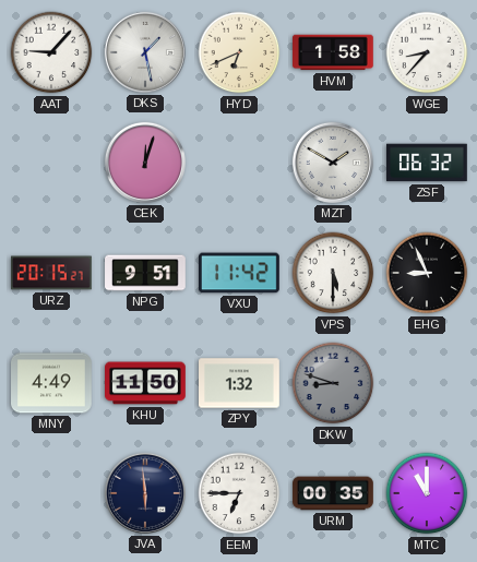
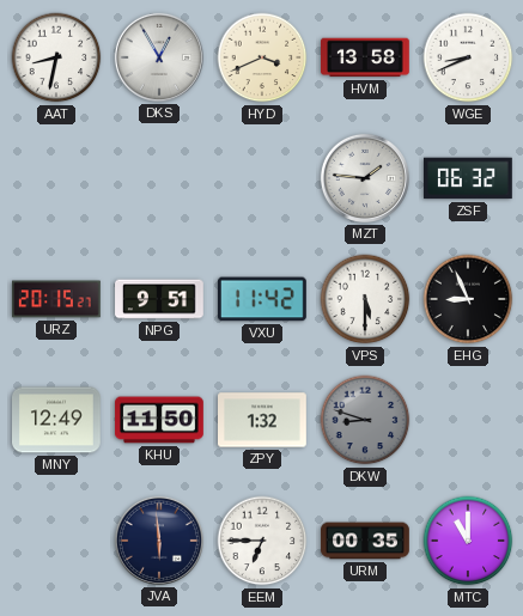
AAT: 9:07 -> 8:32 (56, 57)
DKS: 1:28 -> 12:55 (159, 57)
HYD: 6:41 -> 3:41 (262, 57)
HVM: 1:58 -> 13:58 (366, 57)
WGE: 8:37 -> 8:41 (468, 57)
CEK: 12:03 -> none (145, 163)
MZT: 1:50 -> 1:46 (365, 178)
MNY: 4:49 -> 12:49 (57, 420)
